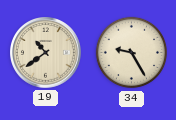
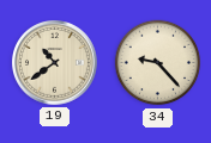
34: 9:25 -> 9:23 (158, 63)
